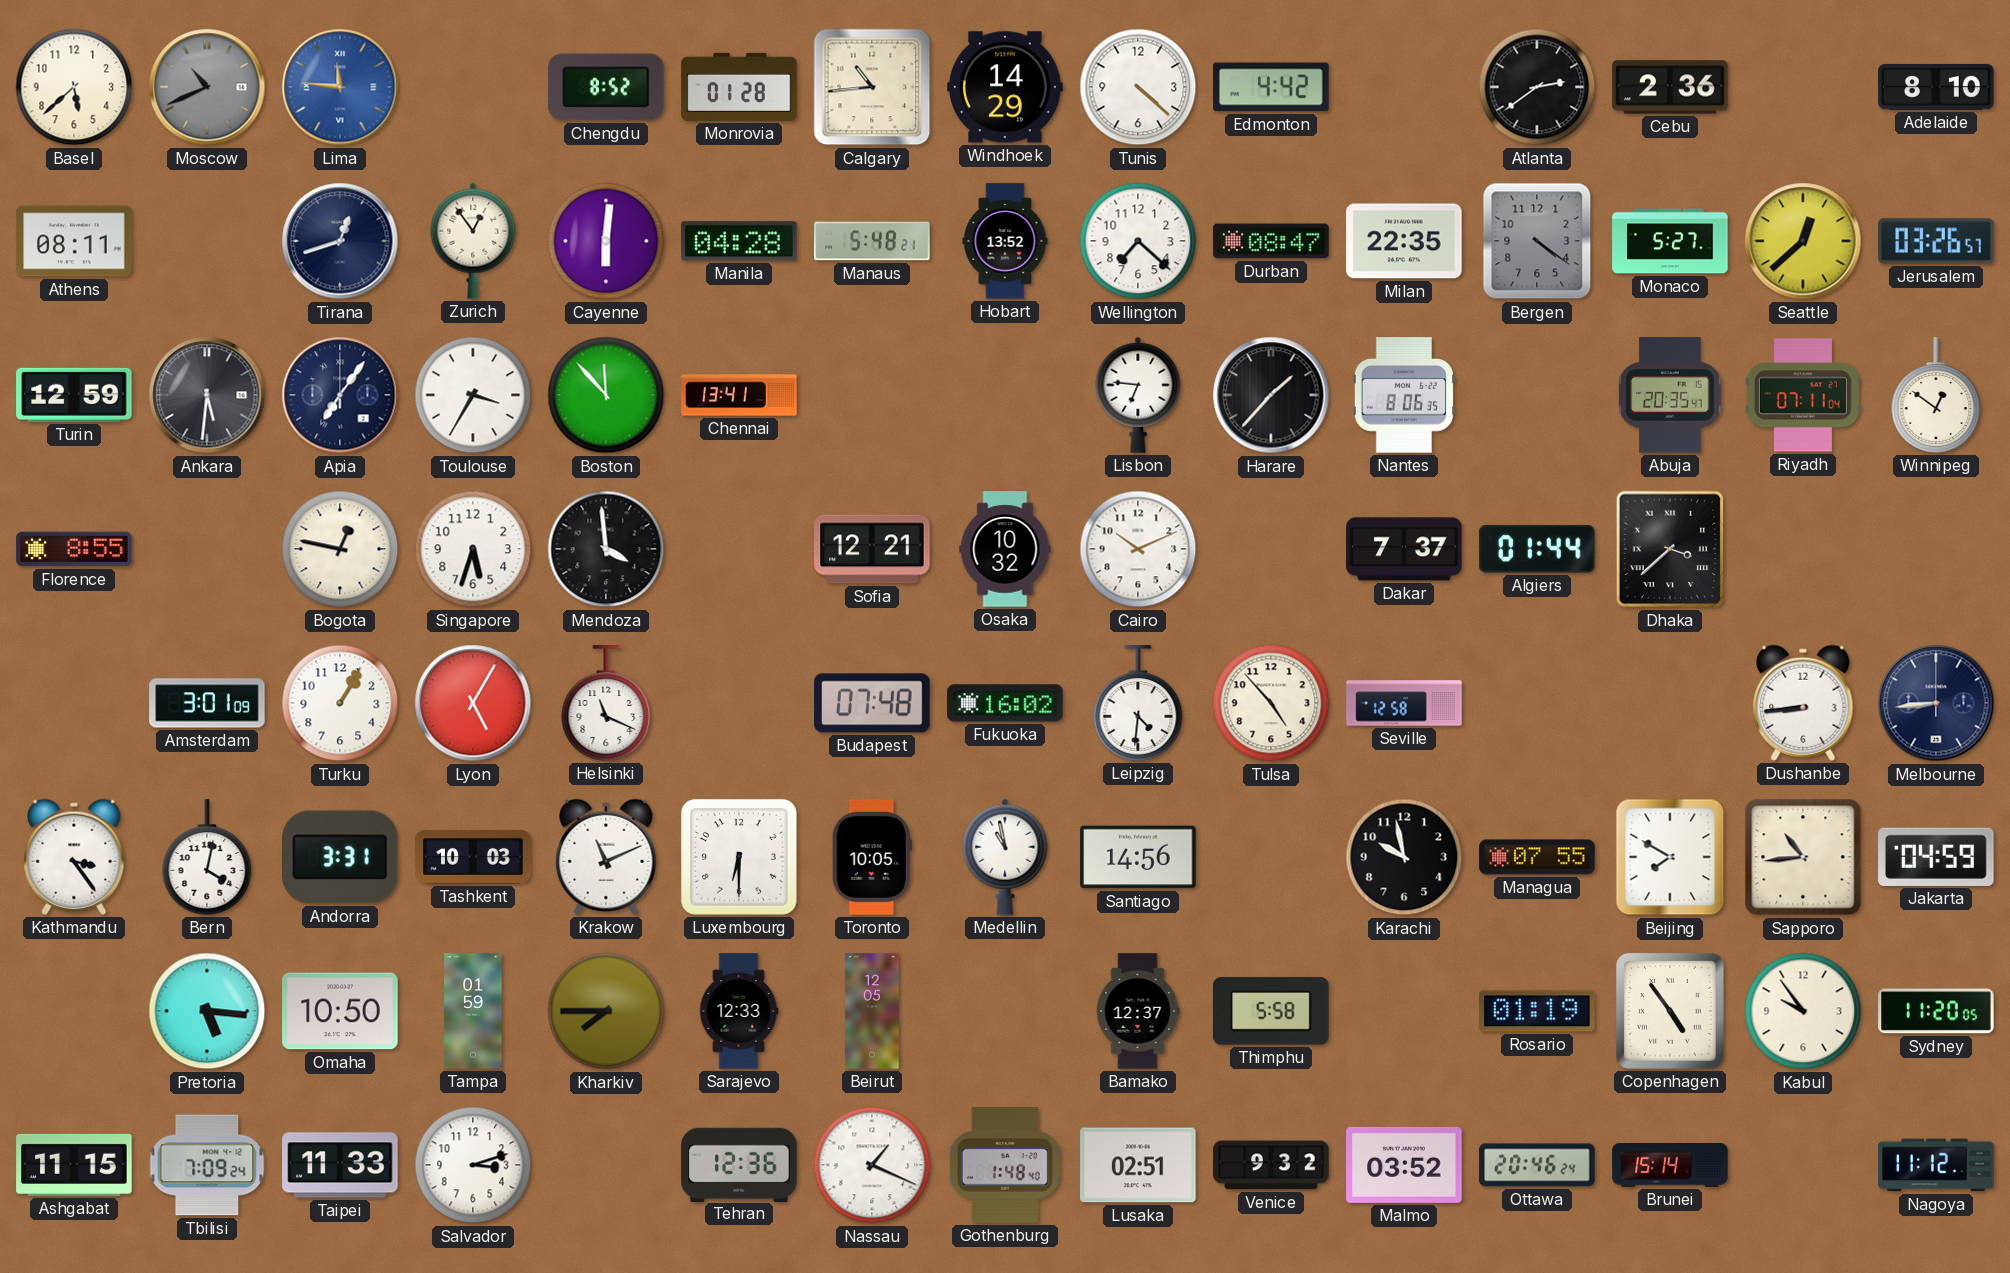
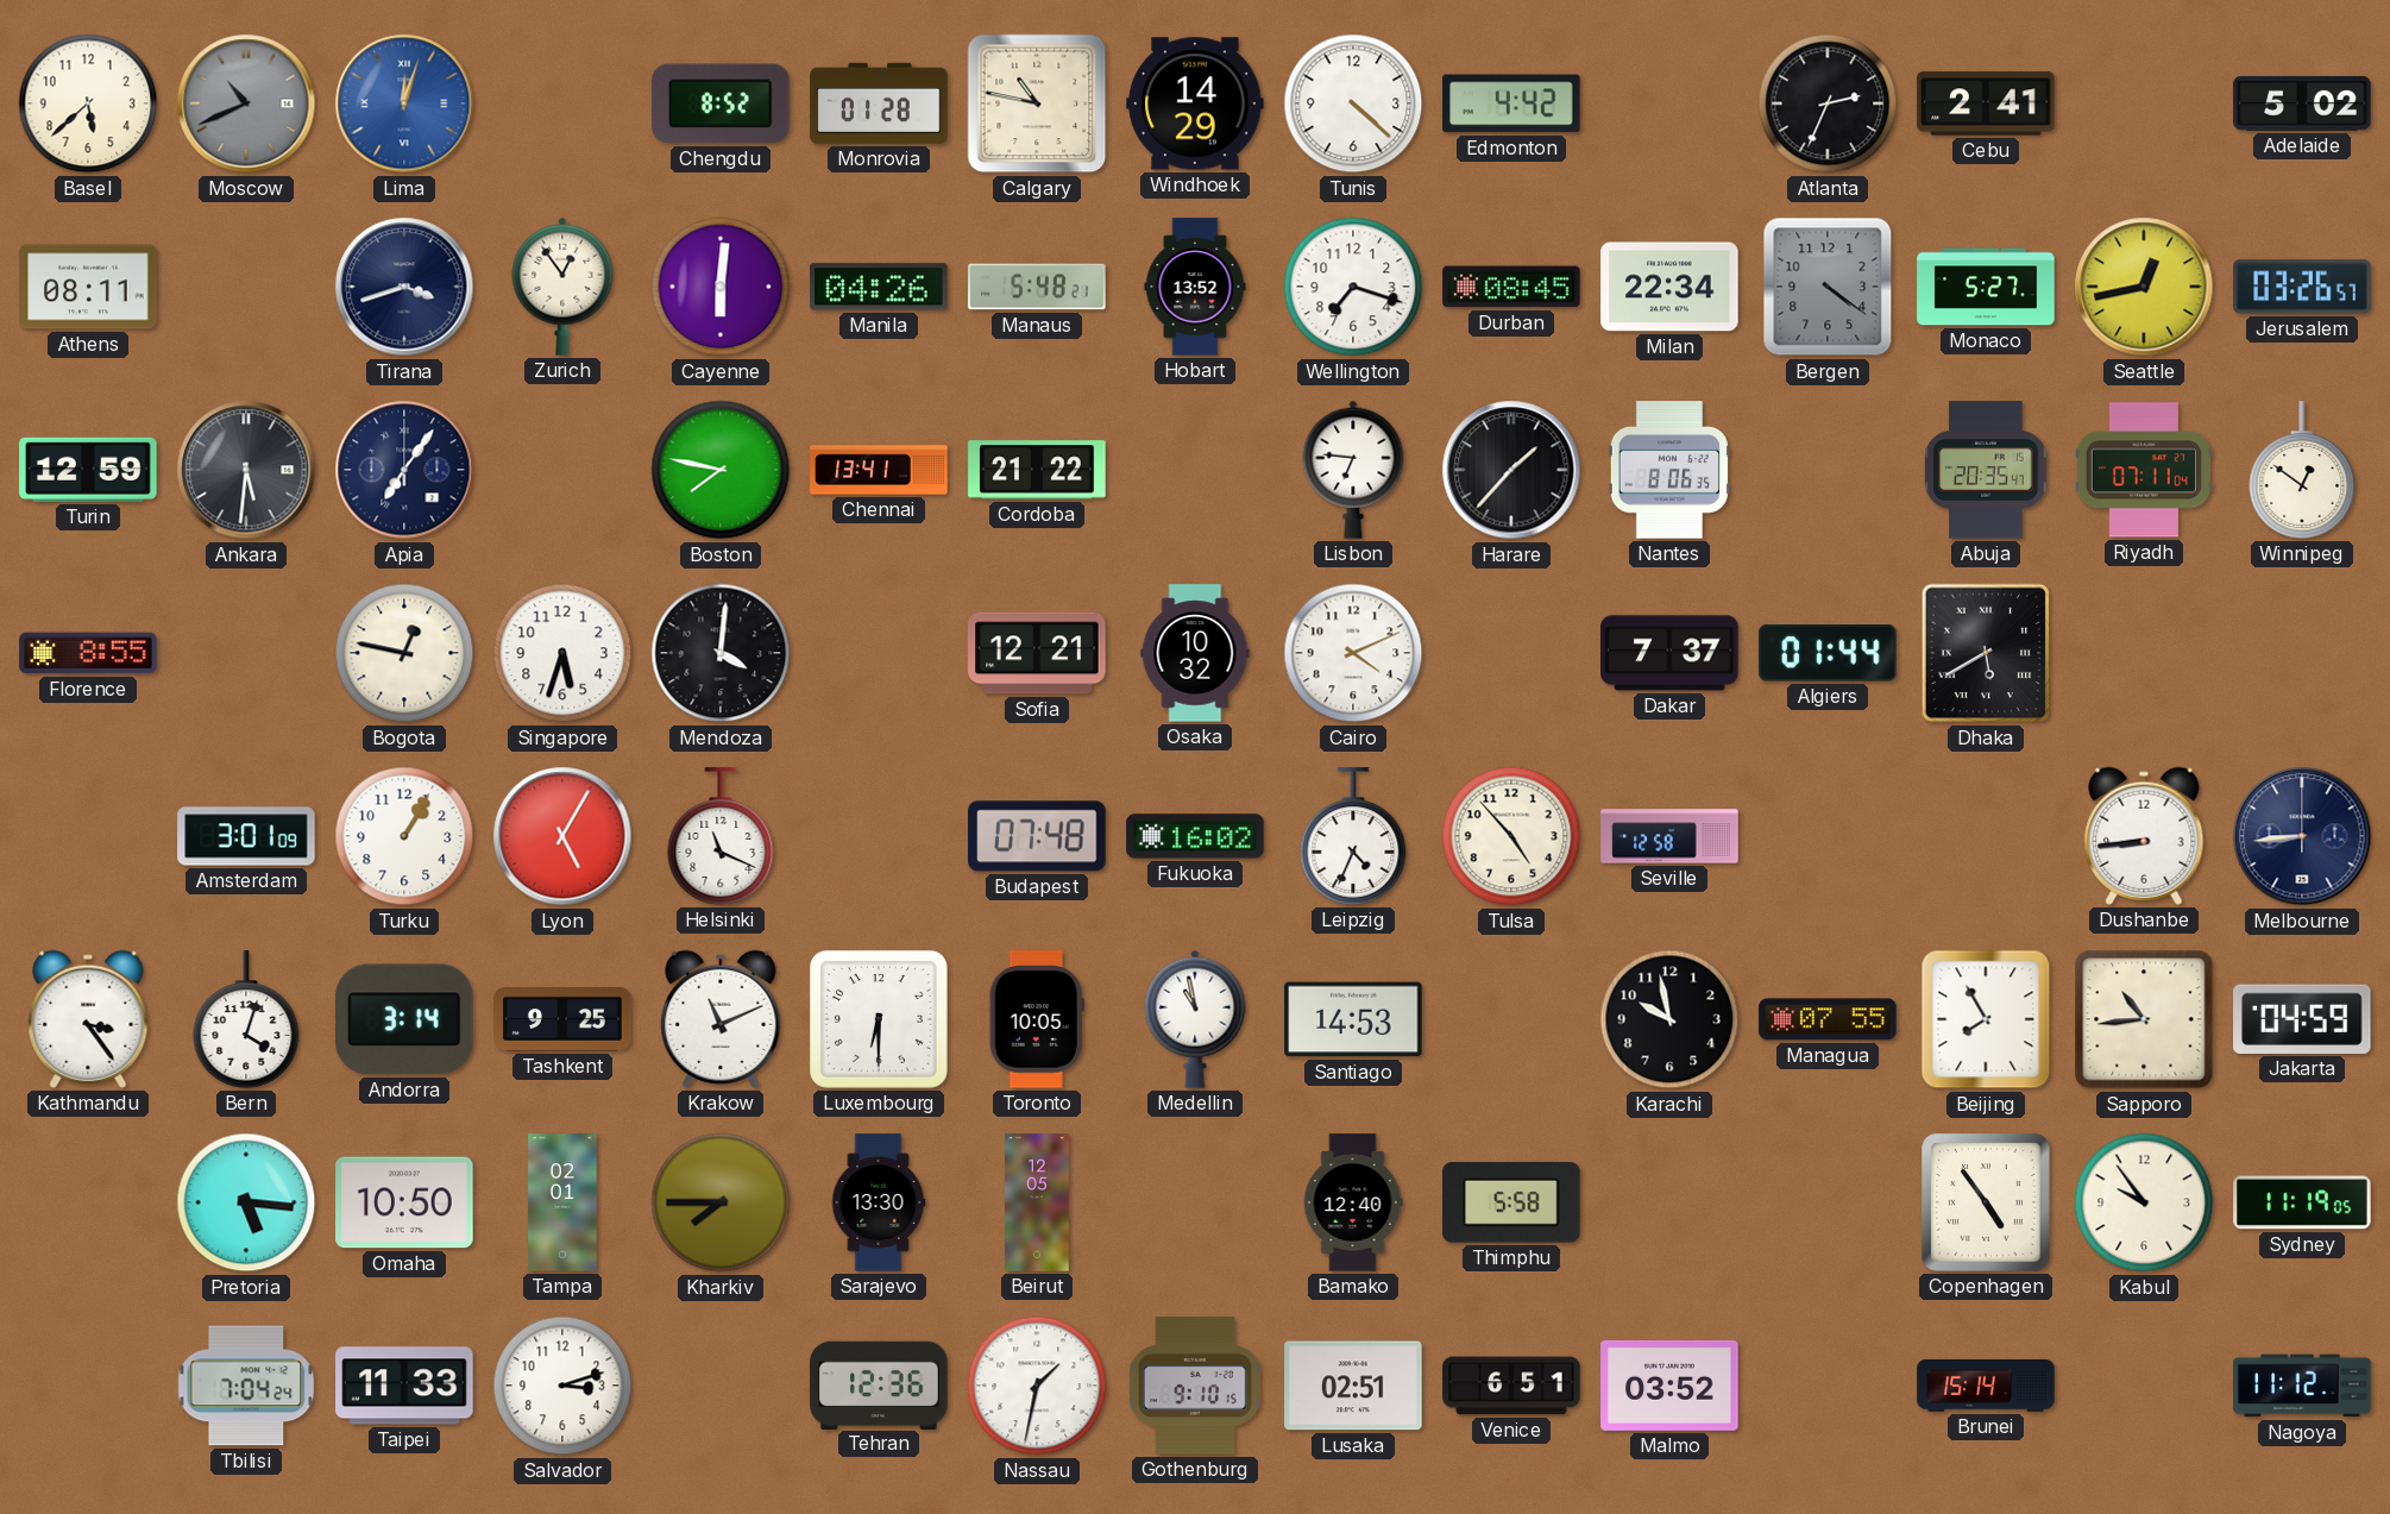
Lima: 11:46 -> 12:03 (404, 103)
Calgary: 10:44 -> 10:47 (1037, 103)
Atlanta: 2:39 -> 2:34 (1828, 103)
Cebu: 2:36 -> 2:41 (1986, 103)
Adelaide: 8:10 -> 5:02 (2302, 103)
Tirana: 12:42 -> 3:42 (404, 287)
Manila: 04:28 -> 04:26 (879, 287)
Wellington: 7:22 -> 7:18 (1353, 287)
Durban: 08:47 -> 08:45 (1511, 287)
Milan: 22:35 -> 22:34 (1669, 287)
Seattle: 12:38 -> 12:43 (2144, 287)
Toulouse: 3:35 -> none (473, 395)
Boston: 11:53 -> 7:47 (721, 470)
Cordoba: none -> 21:22 (1037, 470)
Mendoza: 3:59 -> 4:01 (721, 653)
Cairo: 10:11 -> 4:11 (1353, 653)
Dhaka: 3:38 -> 5:40 (1986, 653)
Leipzig: 4:31 -> 4:34 (1353, 836)
Bern: 4:02 -> 4:03 (246, 1019)
Andorra: 3:31 -> 3:14 (405, 1019)
Tashkent: 10:03 -> 9:25 (562, 1020)
Santiago: 14:56 -> 14:53 (1353, 1019)
Beijing: 7:50 -> 7:55 (1986, 1019)
Tampa: 01:59 -> 02:01 (562, 1202)
Sarajevo: 12:33 -> 13:30 (879, 1202)
Bamako: 12:37 -> 12:40 (1353, 1202)
Rosario: 01:19 -> none (1537, 1011)
Sydney: 11:20 -> 11:19 (2302, 1202)
Ashgabat: 11:15 -> none (74, 1165)
Tbilisi: 7:09 -> 7:04 (246, 1386)
Nassau: 1:19 -> 1:32 (1037, 1386)
Gothenburg: 1:48 -> 9:10 (1195, 1386)
Venice: 9:32 -> 6:51 (1511, 1386)
Ottawa: 20:46 -> none (1537, 1165)
